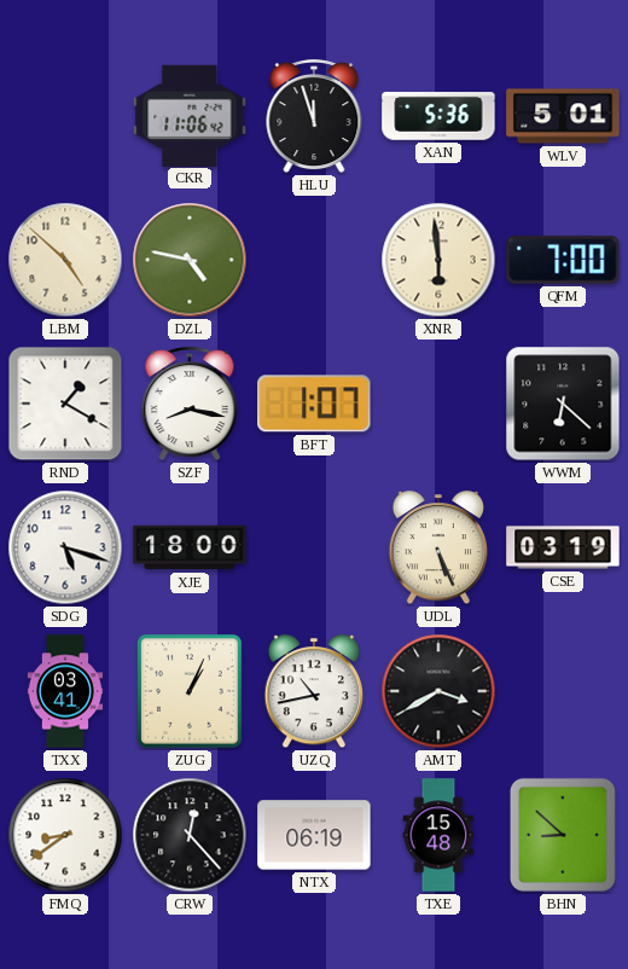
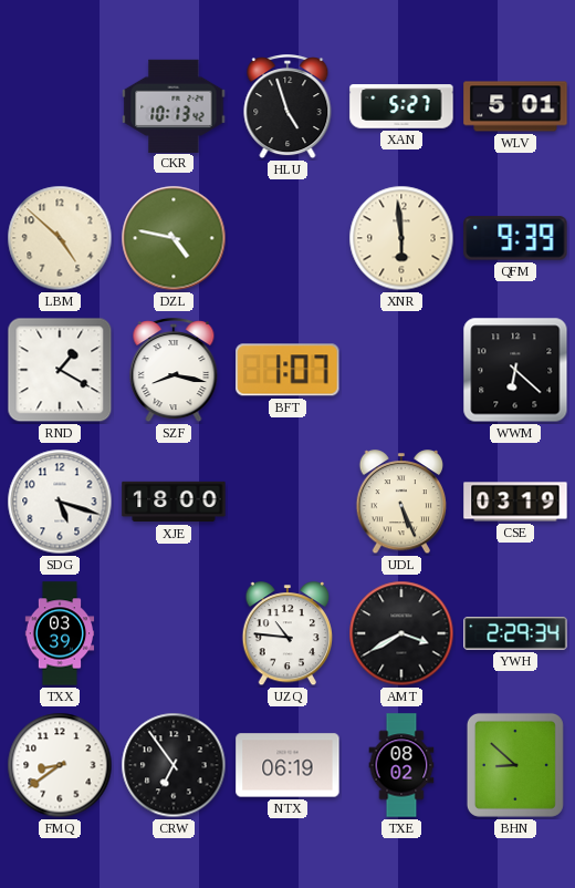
CKR: 11:06 -> 10:13 (174, 105)
HLU: 11:57 -> 4:57 (287, 107)
XAN: 5:36 -> 5:27 (401, 106)
QFM: 7:00 -> 9:39 (515, 238)
TXX: 03:41 -> 03:39 (60, 633)
ZUG: 1:04 -> none (190, 691)
UZQ: 10:43 -> 10:46 (287, 634)
YWH: none -> 2:29 (515, 633)
CRW: 12:23 -> 6:54 (174, 765)
TXE: 15:48 -> 08:02 (401, 765)
